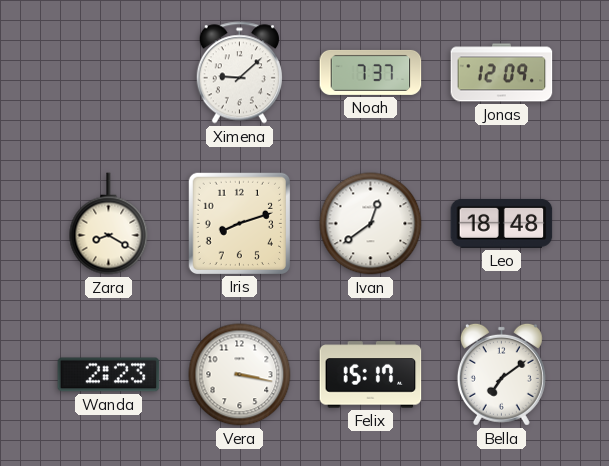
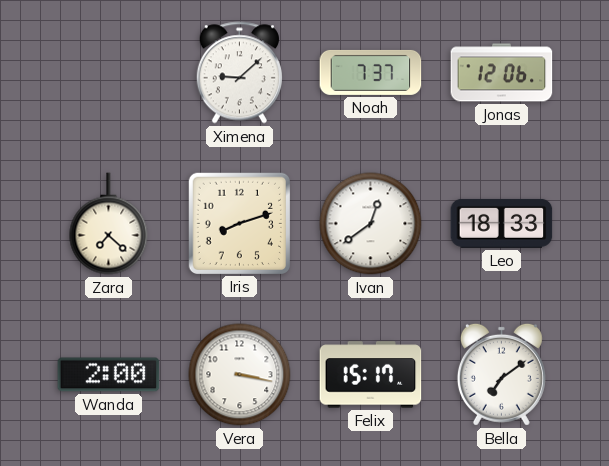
Jonas: 12:09 -> 12:06 (502, 73)
Zara: 8:20 -> 7:22 (109, 224)
Leo: 18:48 -> 18:33 (502, 223)
Wanda: 2:23 -> 2:00 (109, 375)
